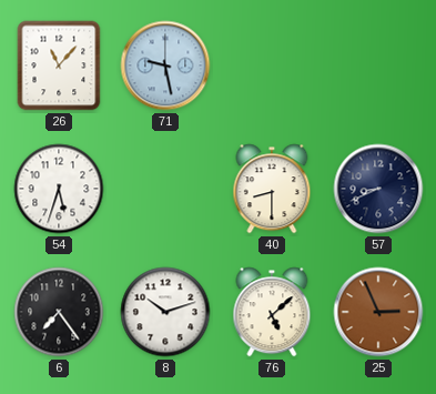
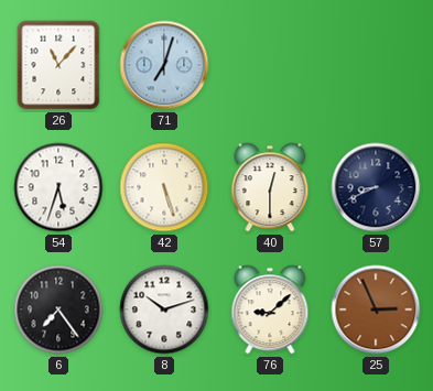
71: 9:28 -> 7:03 (164, 65)
42: none -> 5:27 (164, 187)
40: 8:30 -> 12:30 (270, 187)
76: 5:08 -> 9:08 (270, 309)
